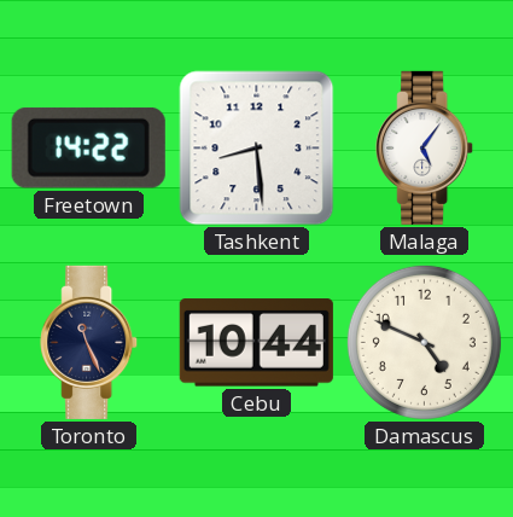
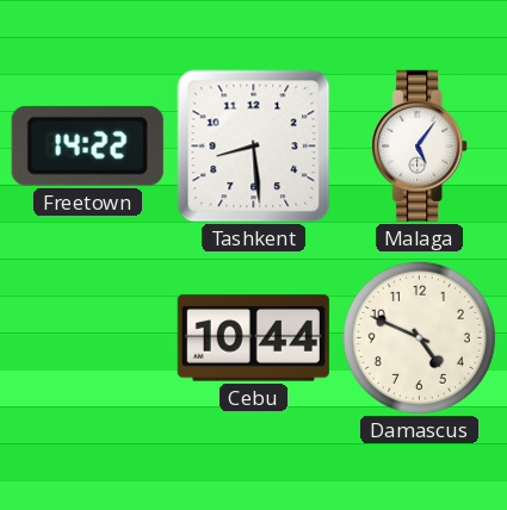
Toronto: 11:26 -> none (89, 342)
